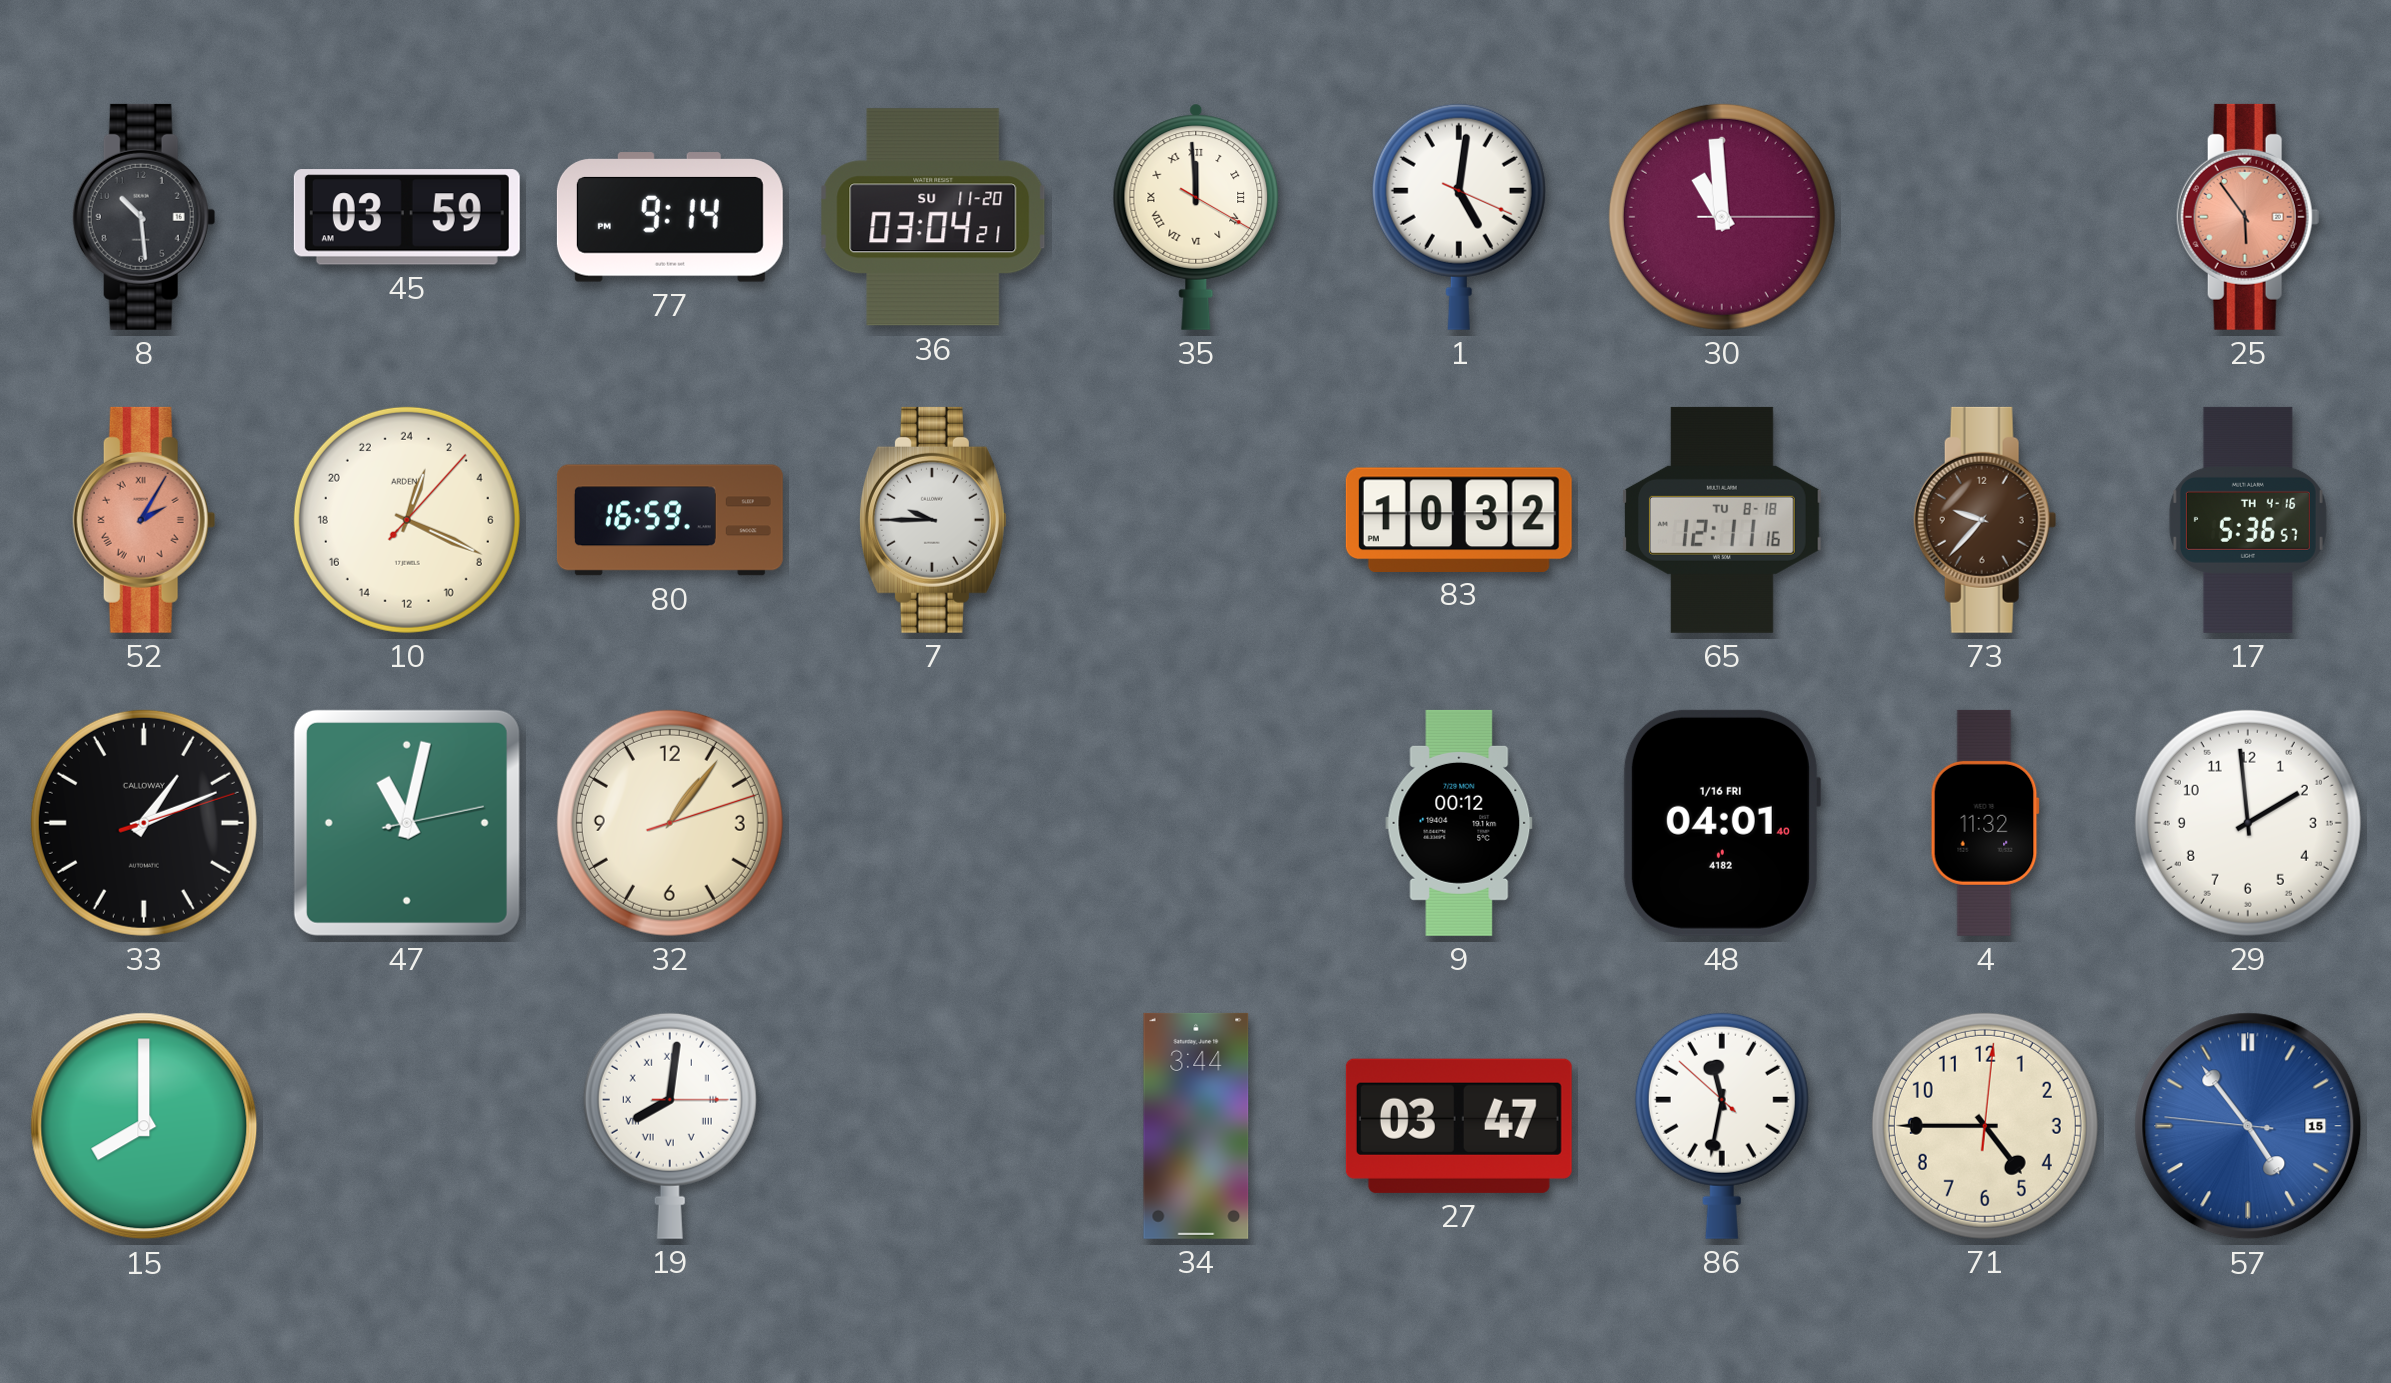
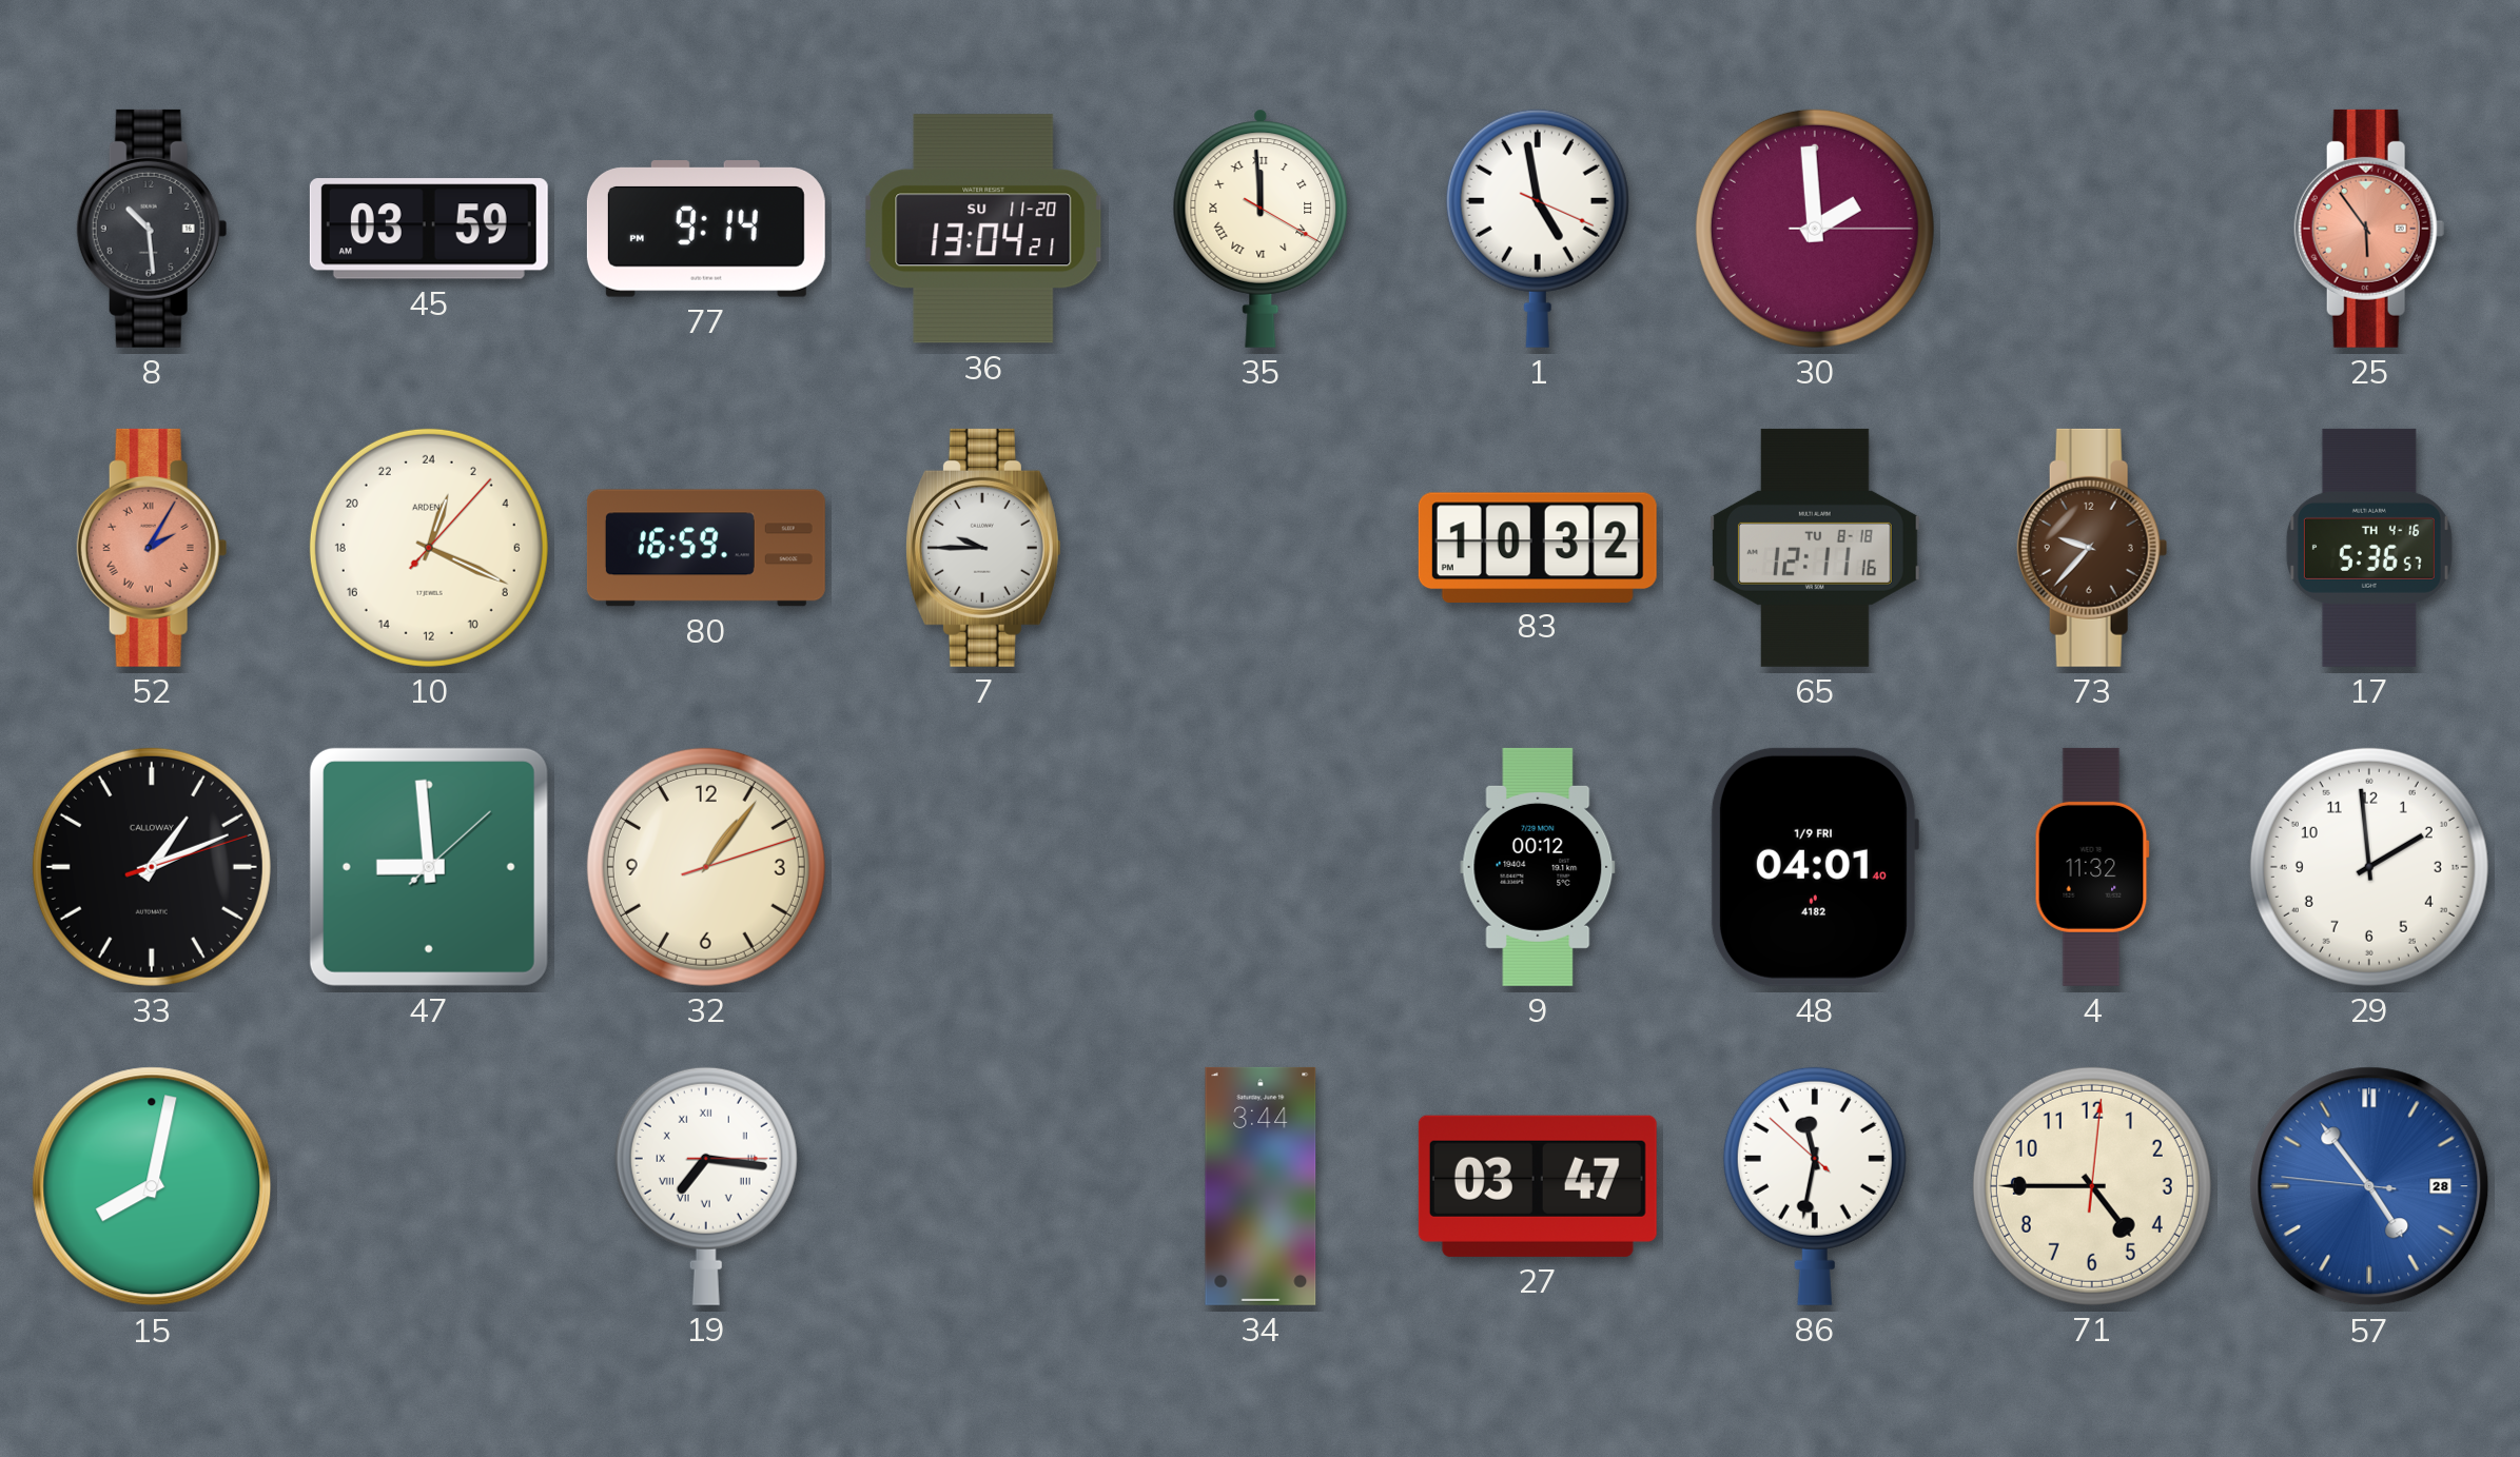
36: 03:04 -> 13:04 (983, 229)
1: 5:01 -> 4:58 (1538, 229)
30: 10:59 -> 1:59 (1815, 229)
47: 11:02 -> 8:59 (429, 867)
48 date: 1/16 FRI -> 1/9 FRI (1814, 867)
15: 8:00 -> 8:02 (152, 1186)
19: 8:01 -> 7:16 (706, 1186)
57 date: 15 -> 28 (2369, 1186)
